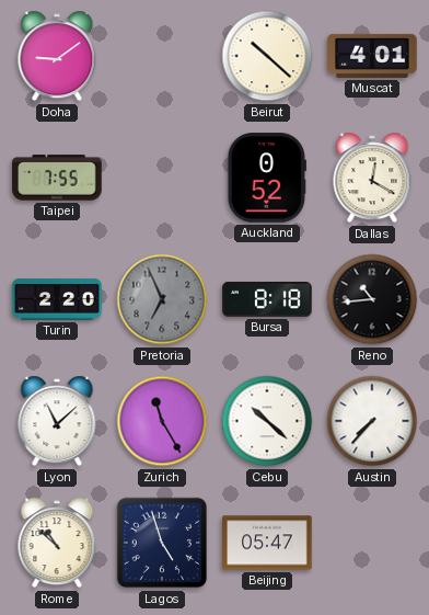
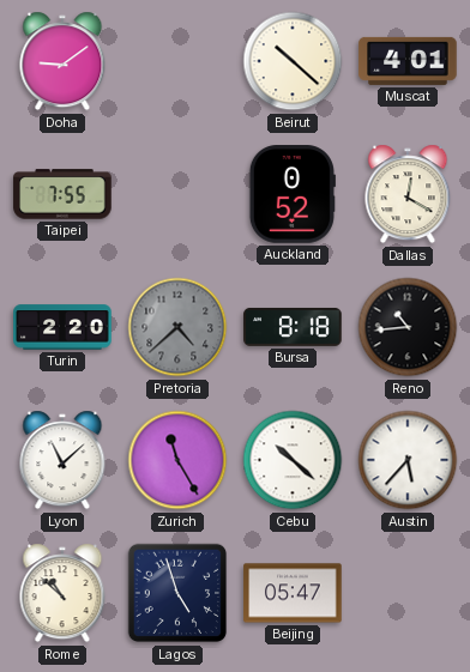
Pretoria: 6:56 -> 4:38 (177, 327)
Austin: 7:37 -> 5:37 (408, 460)
